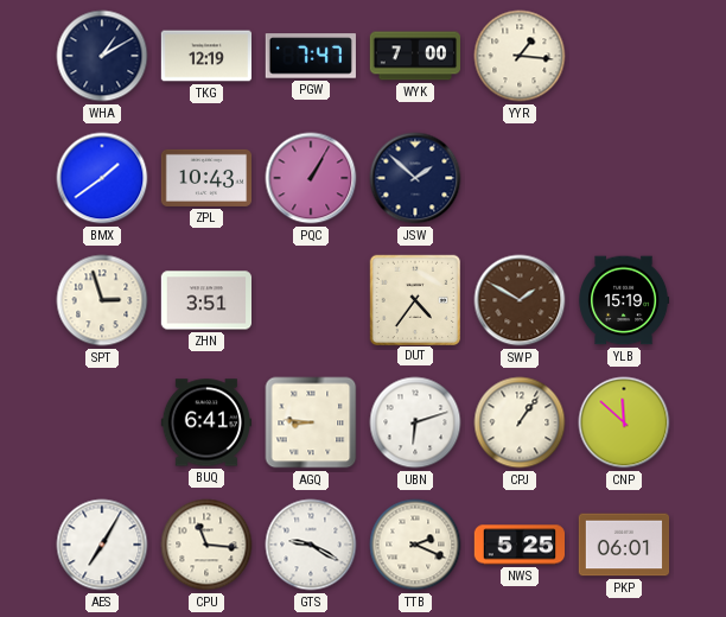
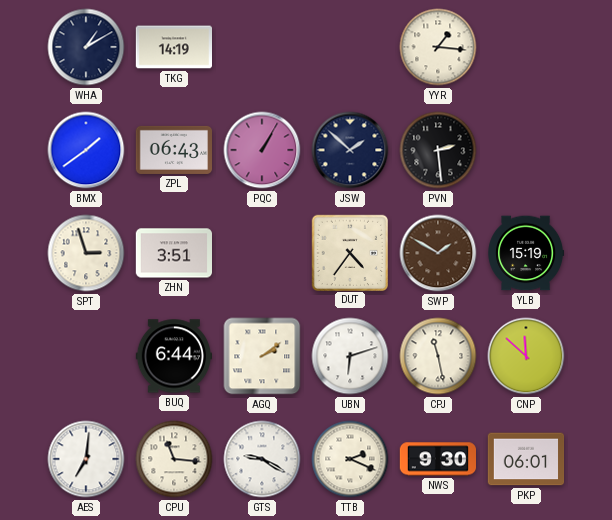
TKG: 12:19 -> 14:19 (173, 47)
PGW: 7:47 -> none (311, 56)
WYK: 7:00 -> none (414, 56)
ZPL: 10:43 -> 06:43 (174, 150)
PVN: none -> 2:29 (438, 150)
BUQ: 6:41 -> 6:44 (173, 356)
AGQ: 8:46 -> 2:09 (262, 356)
CPJ: 1:06 -> 11:28 (438, 356)
AES: 7:05 -> 7:01 (86, 459)
NWS: 5:25 -> 9:30 (437, 459)
